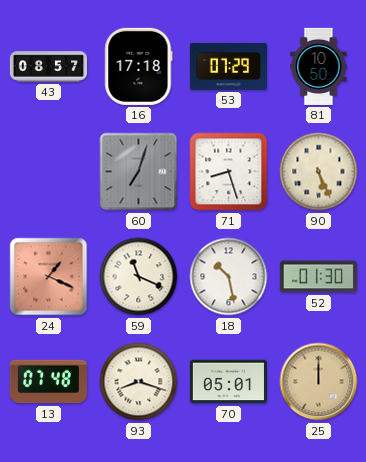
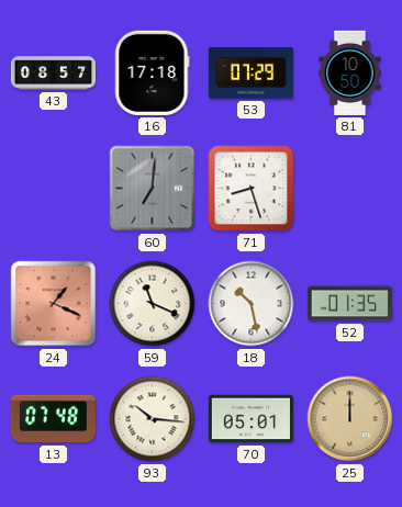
60: 7:03 -> 7:01 (153, 189)
90: 5:26 -> none (319, 172)
52: 01:30 -> 01:35 (349, 304)
93: 8:18 -> 10:16 (153, 419)
